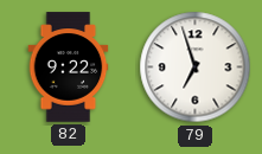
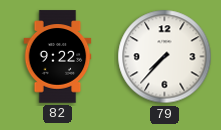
79: 6:57 -> 7:37 (165, 57)
